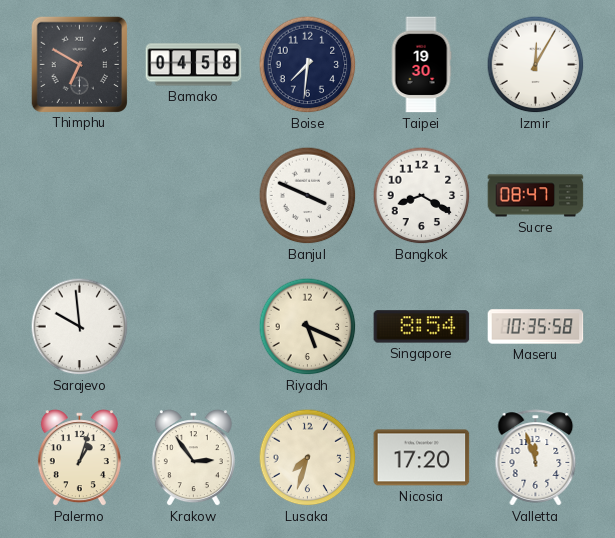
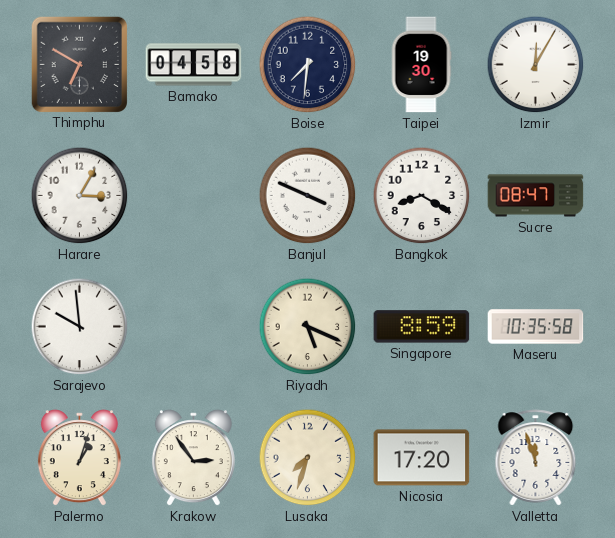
Harare: none -> 3:05 (80, 196)
Singapore: 8:54 -> 8:59 (422, 327)
